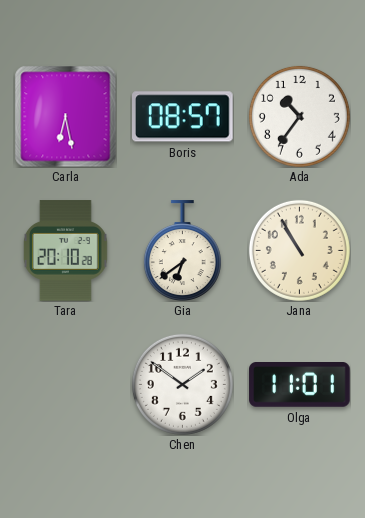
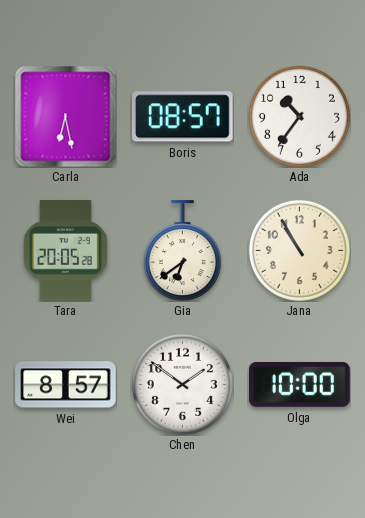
Tara: 20:10 -> 20:05 (65, 251)
Wei: none -> 8:57 (66, 385)
Olga: 11:01 -> 10:00 (300, 385)
